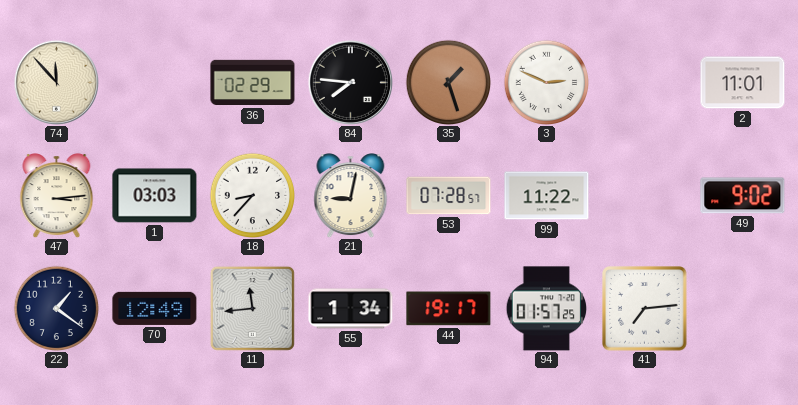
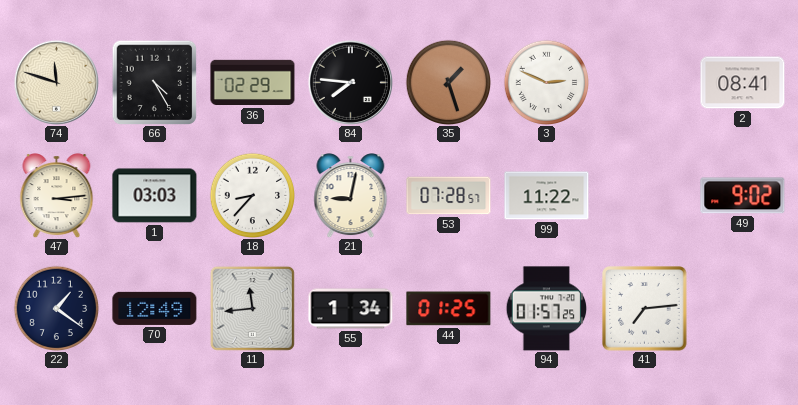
74: 11:53 -> 11:48 (56, 82)
66: none -> 4:25 (154, 82)
2: 11:01 -> 08:41 (743, 83)
44: 19:17 -> 01:25 (449, 309)
